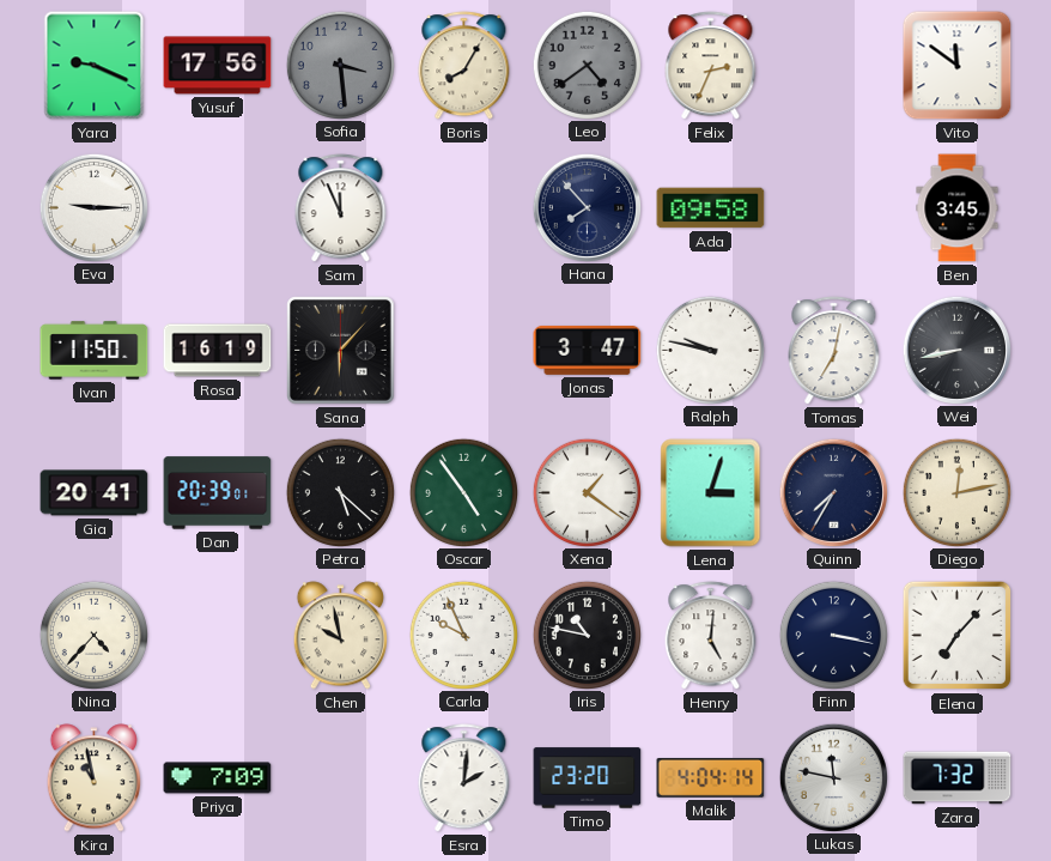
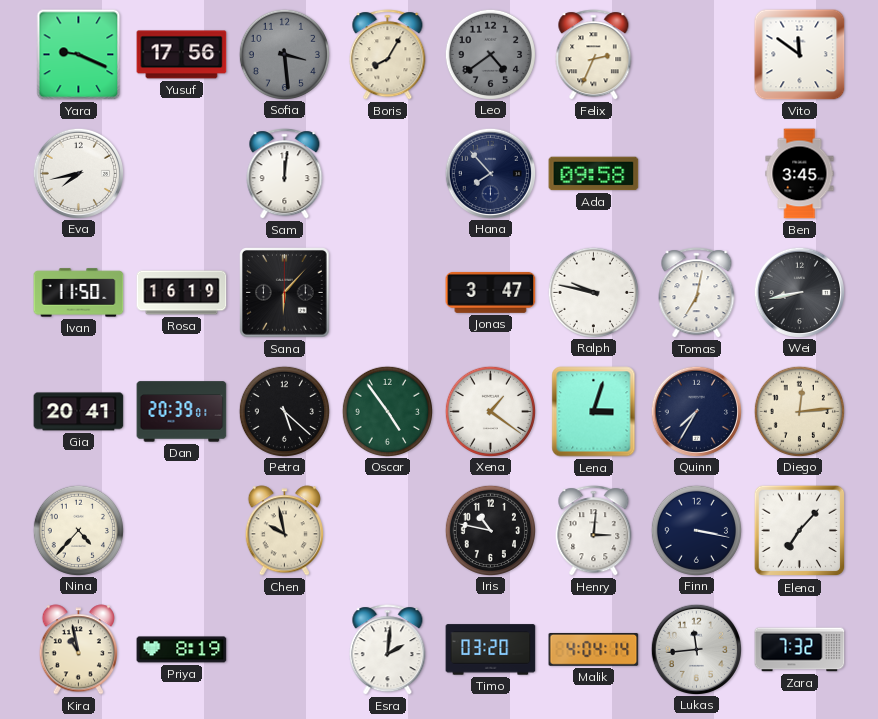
Eva: 9:15 -> 7:43 (78, 173)
Sam: 11:56 -> 12:01 (285, 174)
Diego: 12:13 -> 12:14 (799, 411)
Carla: 9:56 -> none (463, 635)
Henry: 5:01 -> 3:01 (594, 531)
Priya: 7:09 -> 8:19 (182, 650)
Timo: 23:20 -> 03:20 (491, 650)
Lukas: 11:47 -> 11:44 (696, 649)
